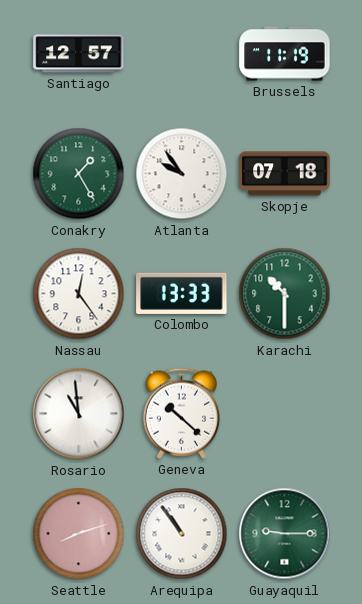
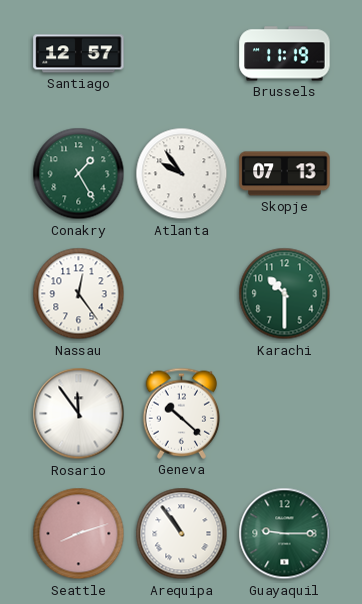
Skopje: 07:18 -> 07:13 (285, 174)
Colombo: 13:33 -> none (182, 293)
Rosario: 10:59 -> 11:54 (79, 414)
